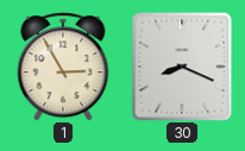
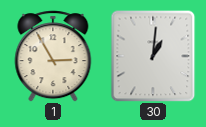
30: 8:19 -> 1:01 (153, 56)
